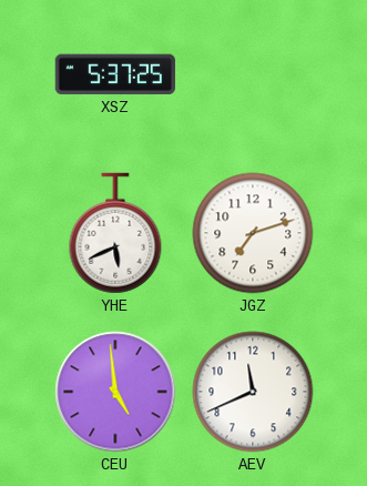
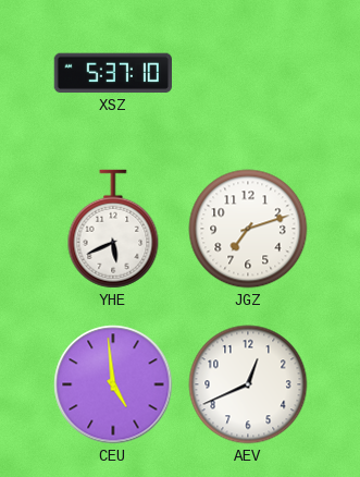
XSZ: 5:37:25 -> 5:37:10 (113, 73)
AEV: 11:41 -> 12:41 (248, 384)
